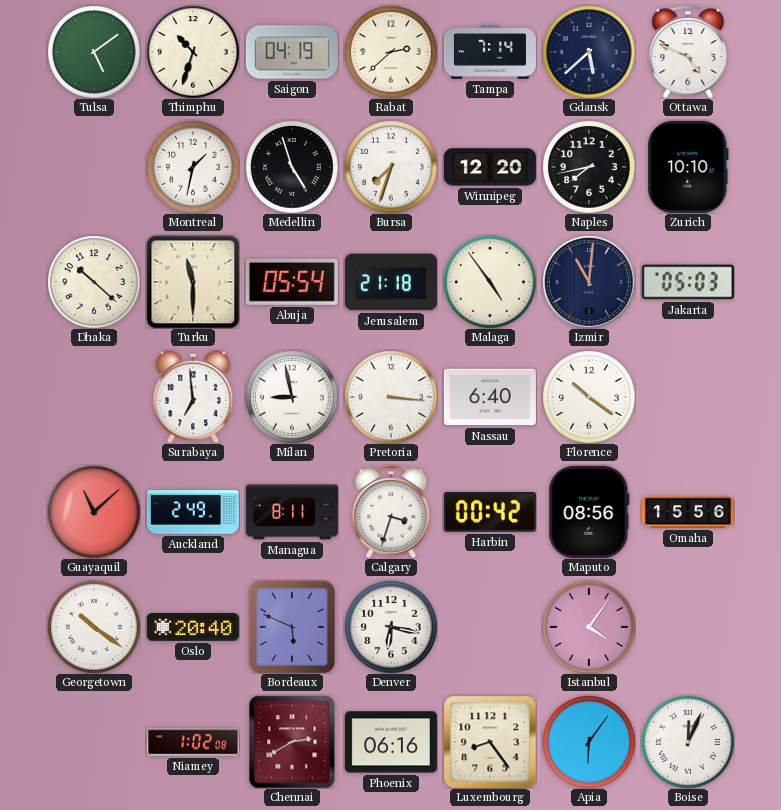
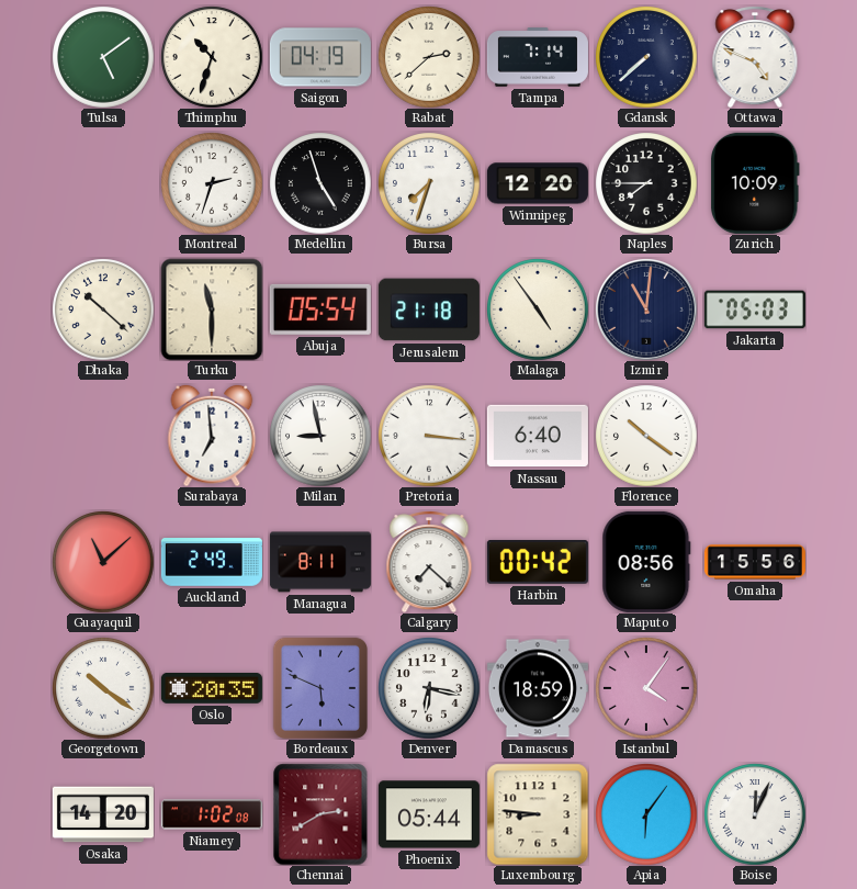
Gdansk: 5:38 -> 7:38 (646, 57)
Montreal: 1:32 -> 2:33 (212, 183)
Naples: 7:43 -> 7:45 (646, 183)
Zurich: 10:10 -> 10:09 (756, 183)
Calgary: 3:33 -> 7:22 (429, 562)
Oslo: 20:40 -> 20:35 (212, 689)
Damascus: none -> 18:59 (538, 688)
Osaka: none -> 14:20 (103, 814)
Phoenix: 06:16 -> 05:44 (429, 814)
Luxembourg: 8:24 -> 8:46 (538, 814)
